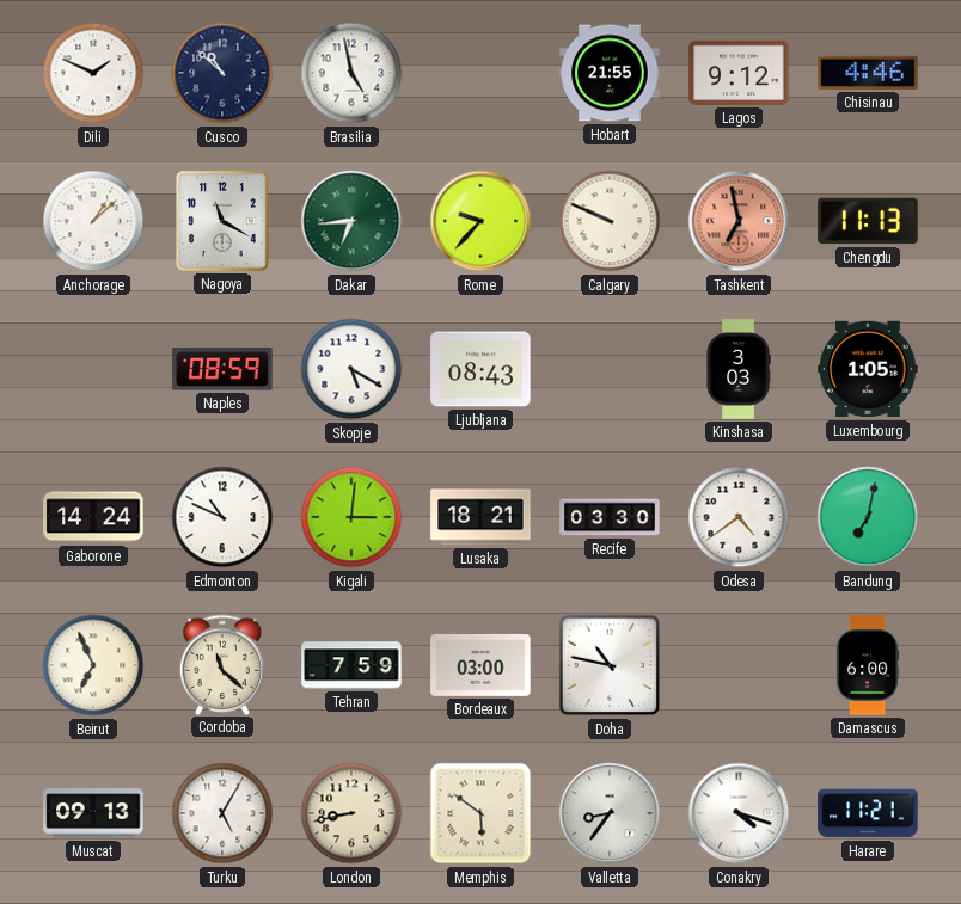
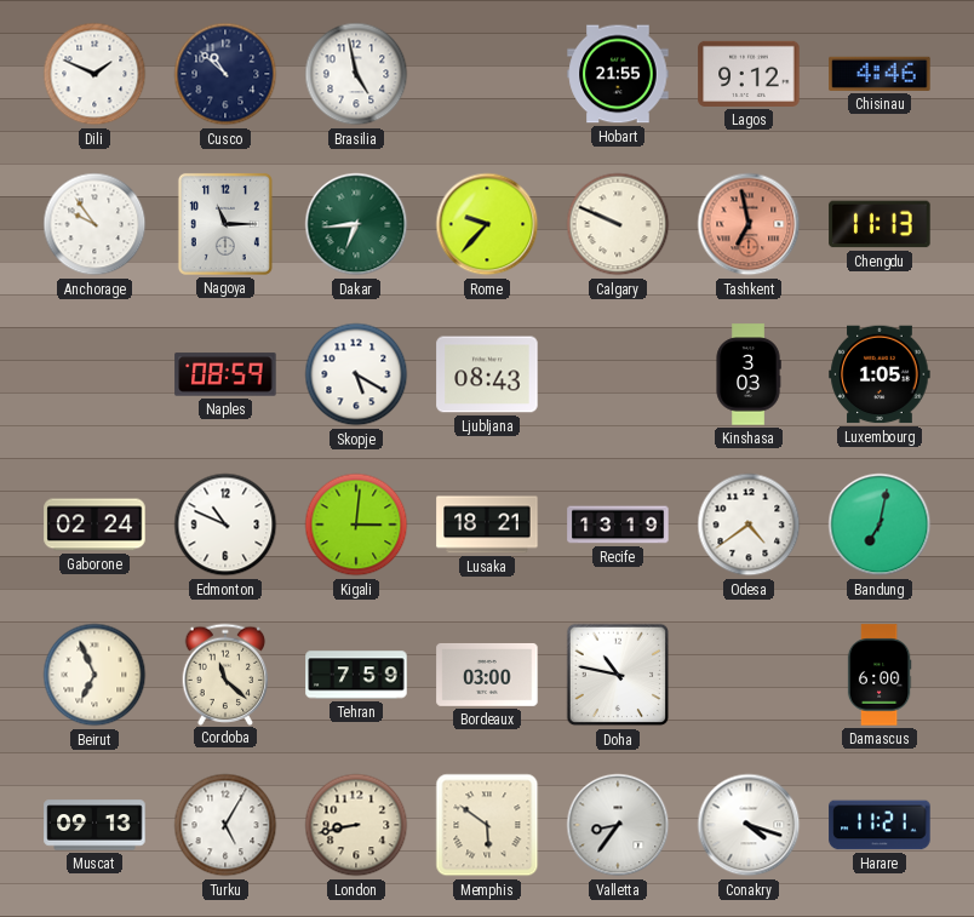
Anchorage: 1:08 -> 9:54 (94, 224)
Nagoya: 11:20 -> 11:15 (225, 224)
Gaborone: 14:24 -> 02:24 (94, 525)
Recife: 03:30 -> 13:19 (618, 525)
